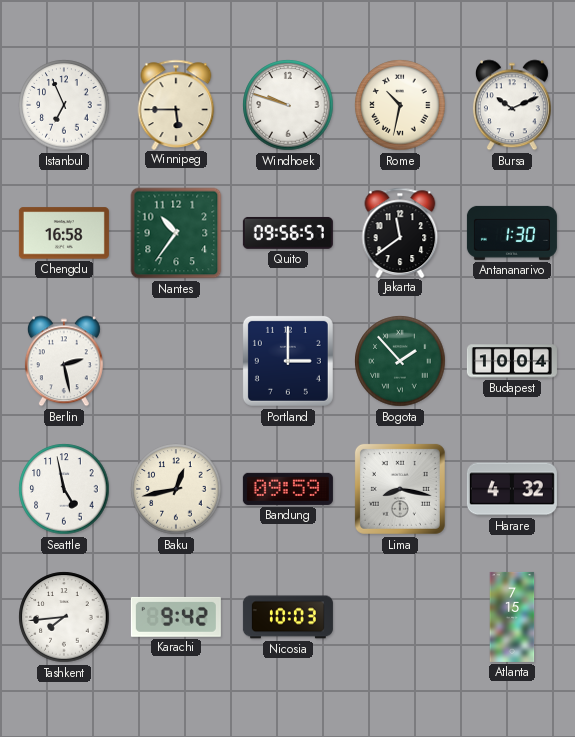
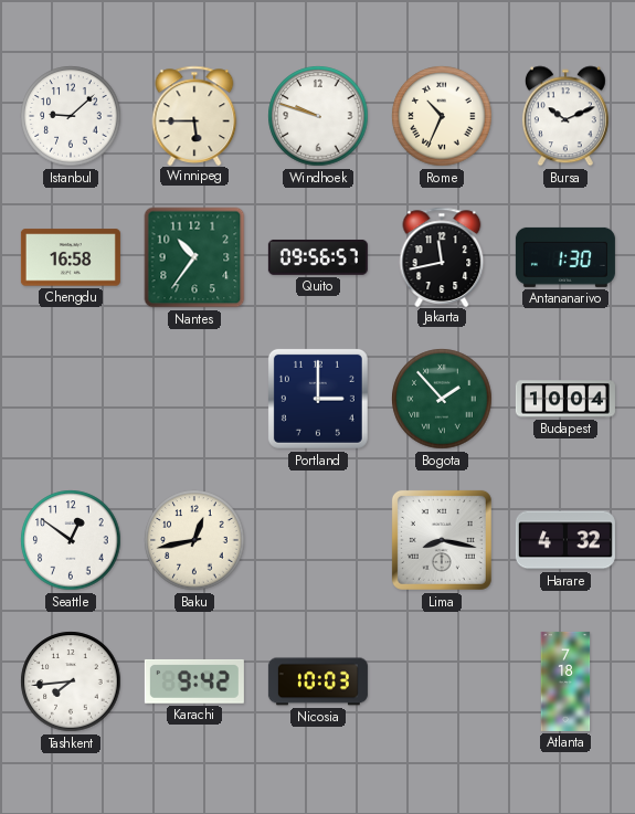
Istanbul: 6:56 -> 9:08 (71, 116)
Rome: 10:32 -> 10:34 (442, 116)
Jakarta: 11:39 -> 11:43 (442, 256)
Berlin: 2:28 -> none (64, 361)
Seattle: 4:58 -> 12:51 (71, 540)
Bandung: 09:59 -> none (288, 489)
Atlanta: 7:15 -> 7:18 (565, 681)
